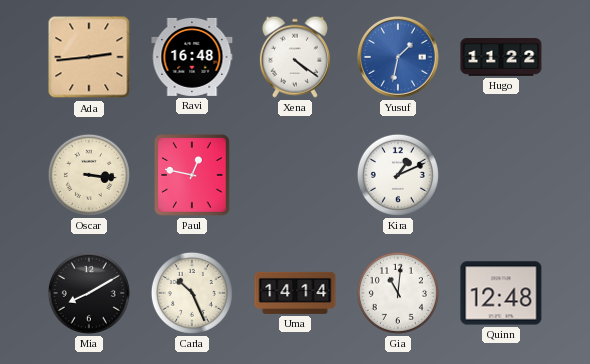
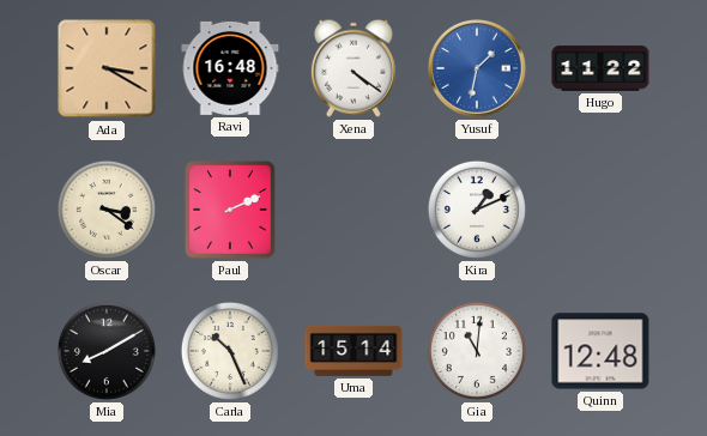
Ada: 2:44 -> 3:20 (107, 68)
Oscar: 3:16 -> 3:21 (107, 210)
Paul: 12:47 -> 2:11 (230, 210)
Uma: 14:14 -> 15:14 (353, 351)
